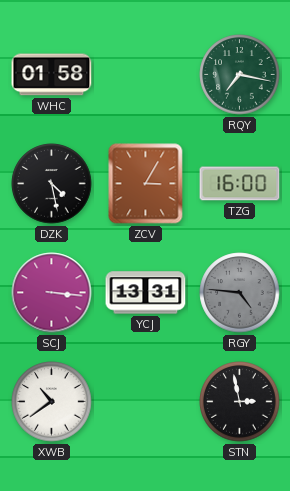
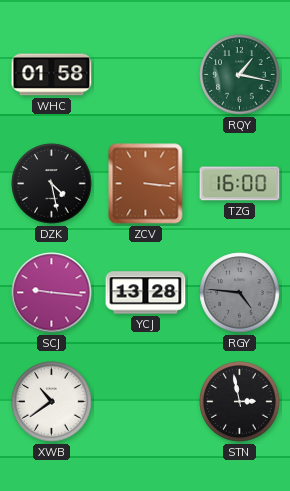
RQY: 7:17 -> 1:17 (240, 75)
ZCV: 3:05 -> 3:16 (146, 184)
SCJ: 3:16 -> 9:16 (52, 293)
YCJ: 13:31 -> 13:28 (146, 293)
